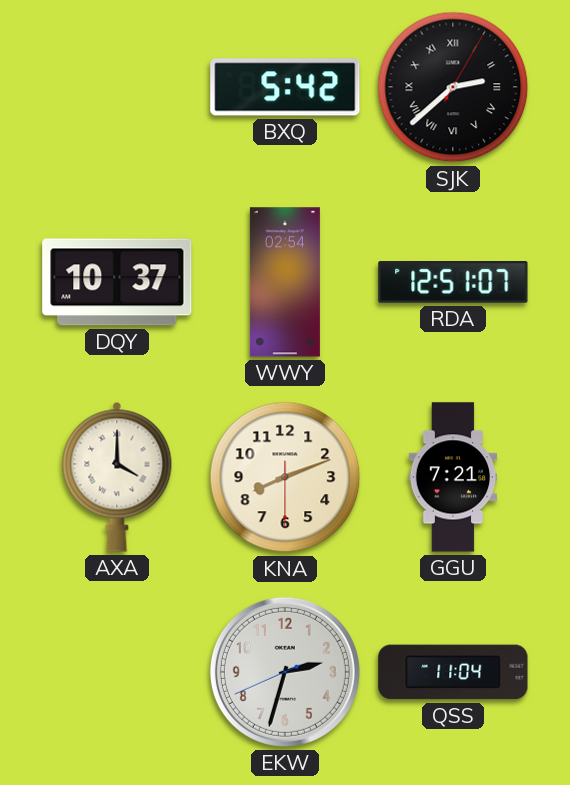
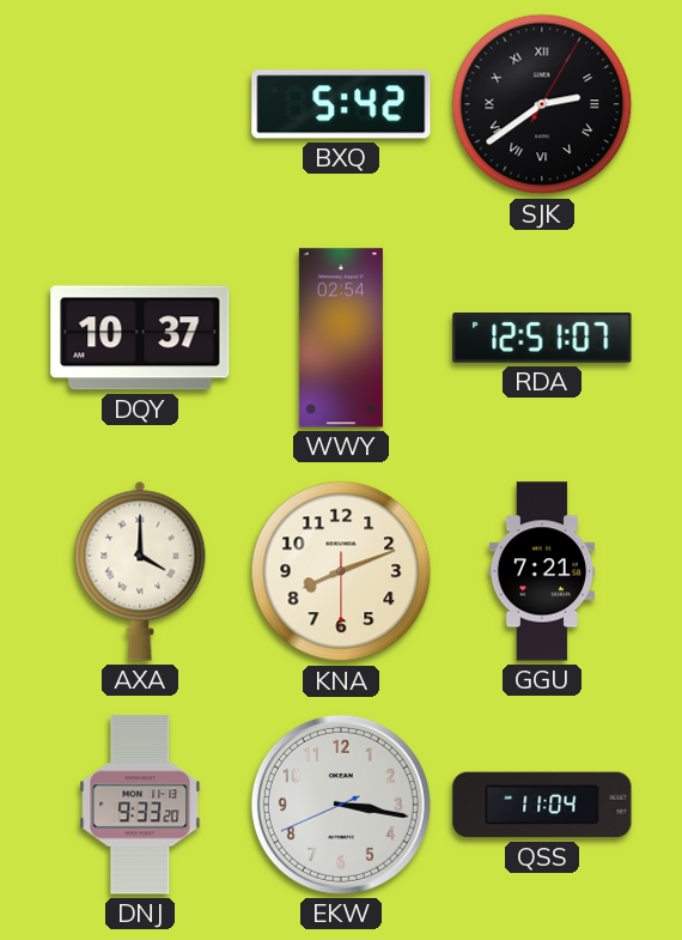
SJK: 2:38 -> 2:39 (542, 104)
DNJ: none -> 9:33 (140, 805)
EKW: 2:32 -> 3:16 (341, 805)
